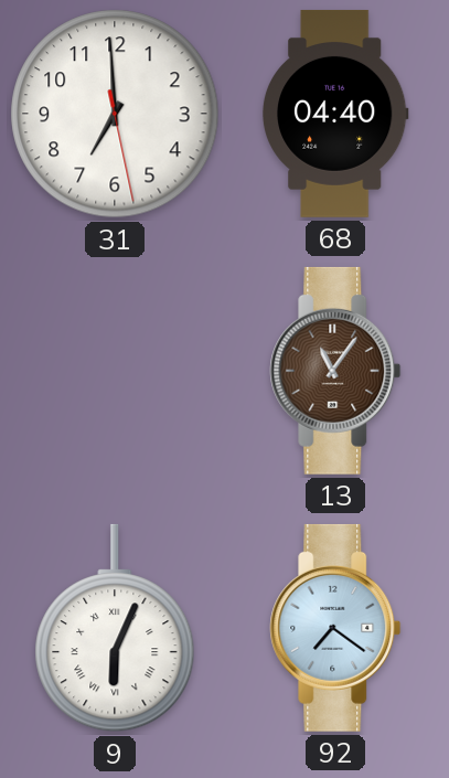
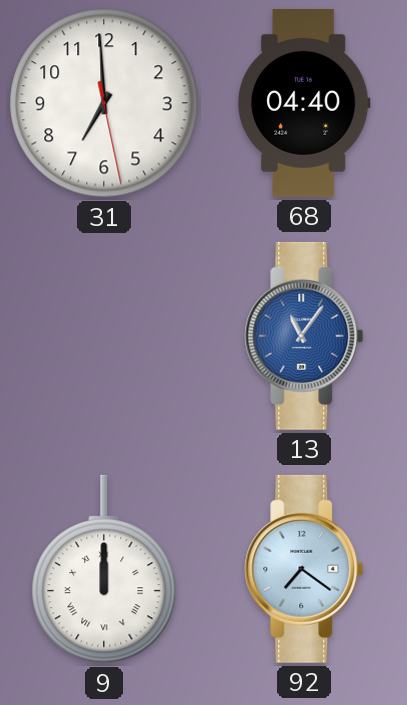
13 dial: brown -> blue (304, 336)
9: 6:04 -> 12:00 (104, 569)
